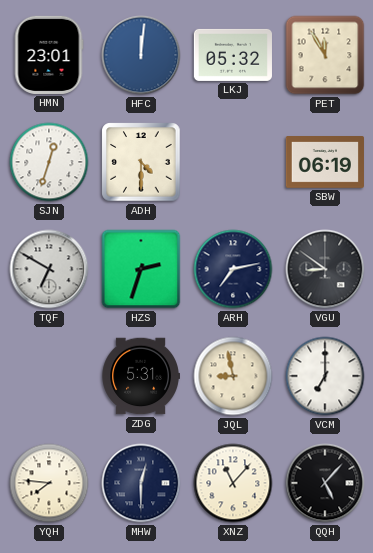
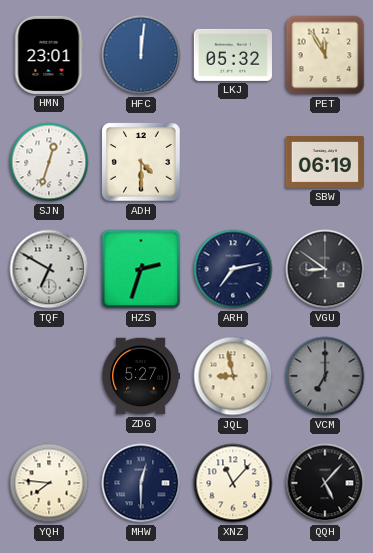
ZDG: 5:31 -> 5:27 (141, 376)
VCM dial: white -> grey (325, 376)
